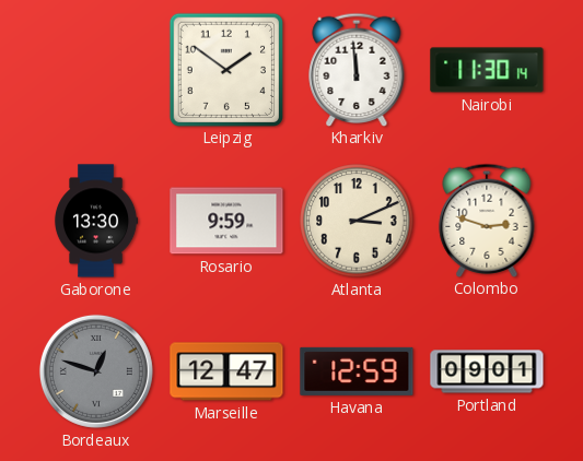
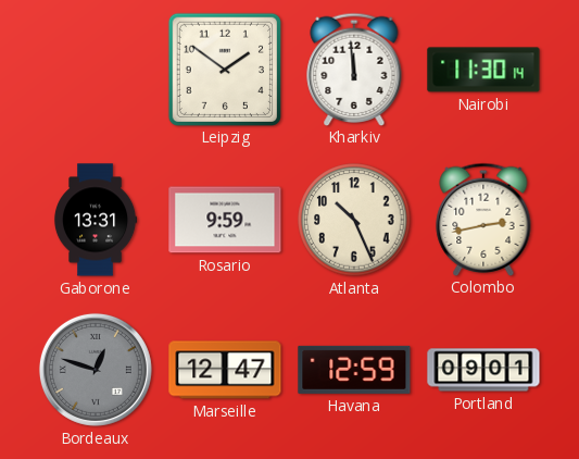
Gaborone: 13:30 -> 13:31 (96, 220)
Atlanta: 3:11 -> 10:26 (354, 220)
Colombo: 2:48 -> 2:43 (483, 219)
